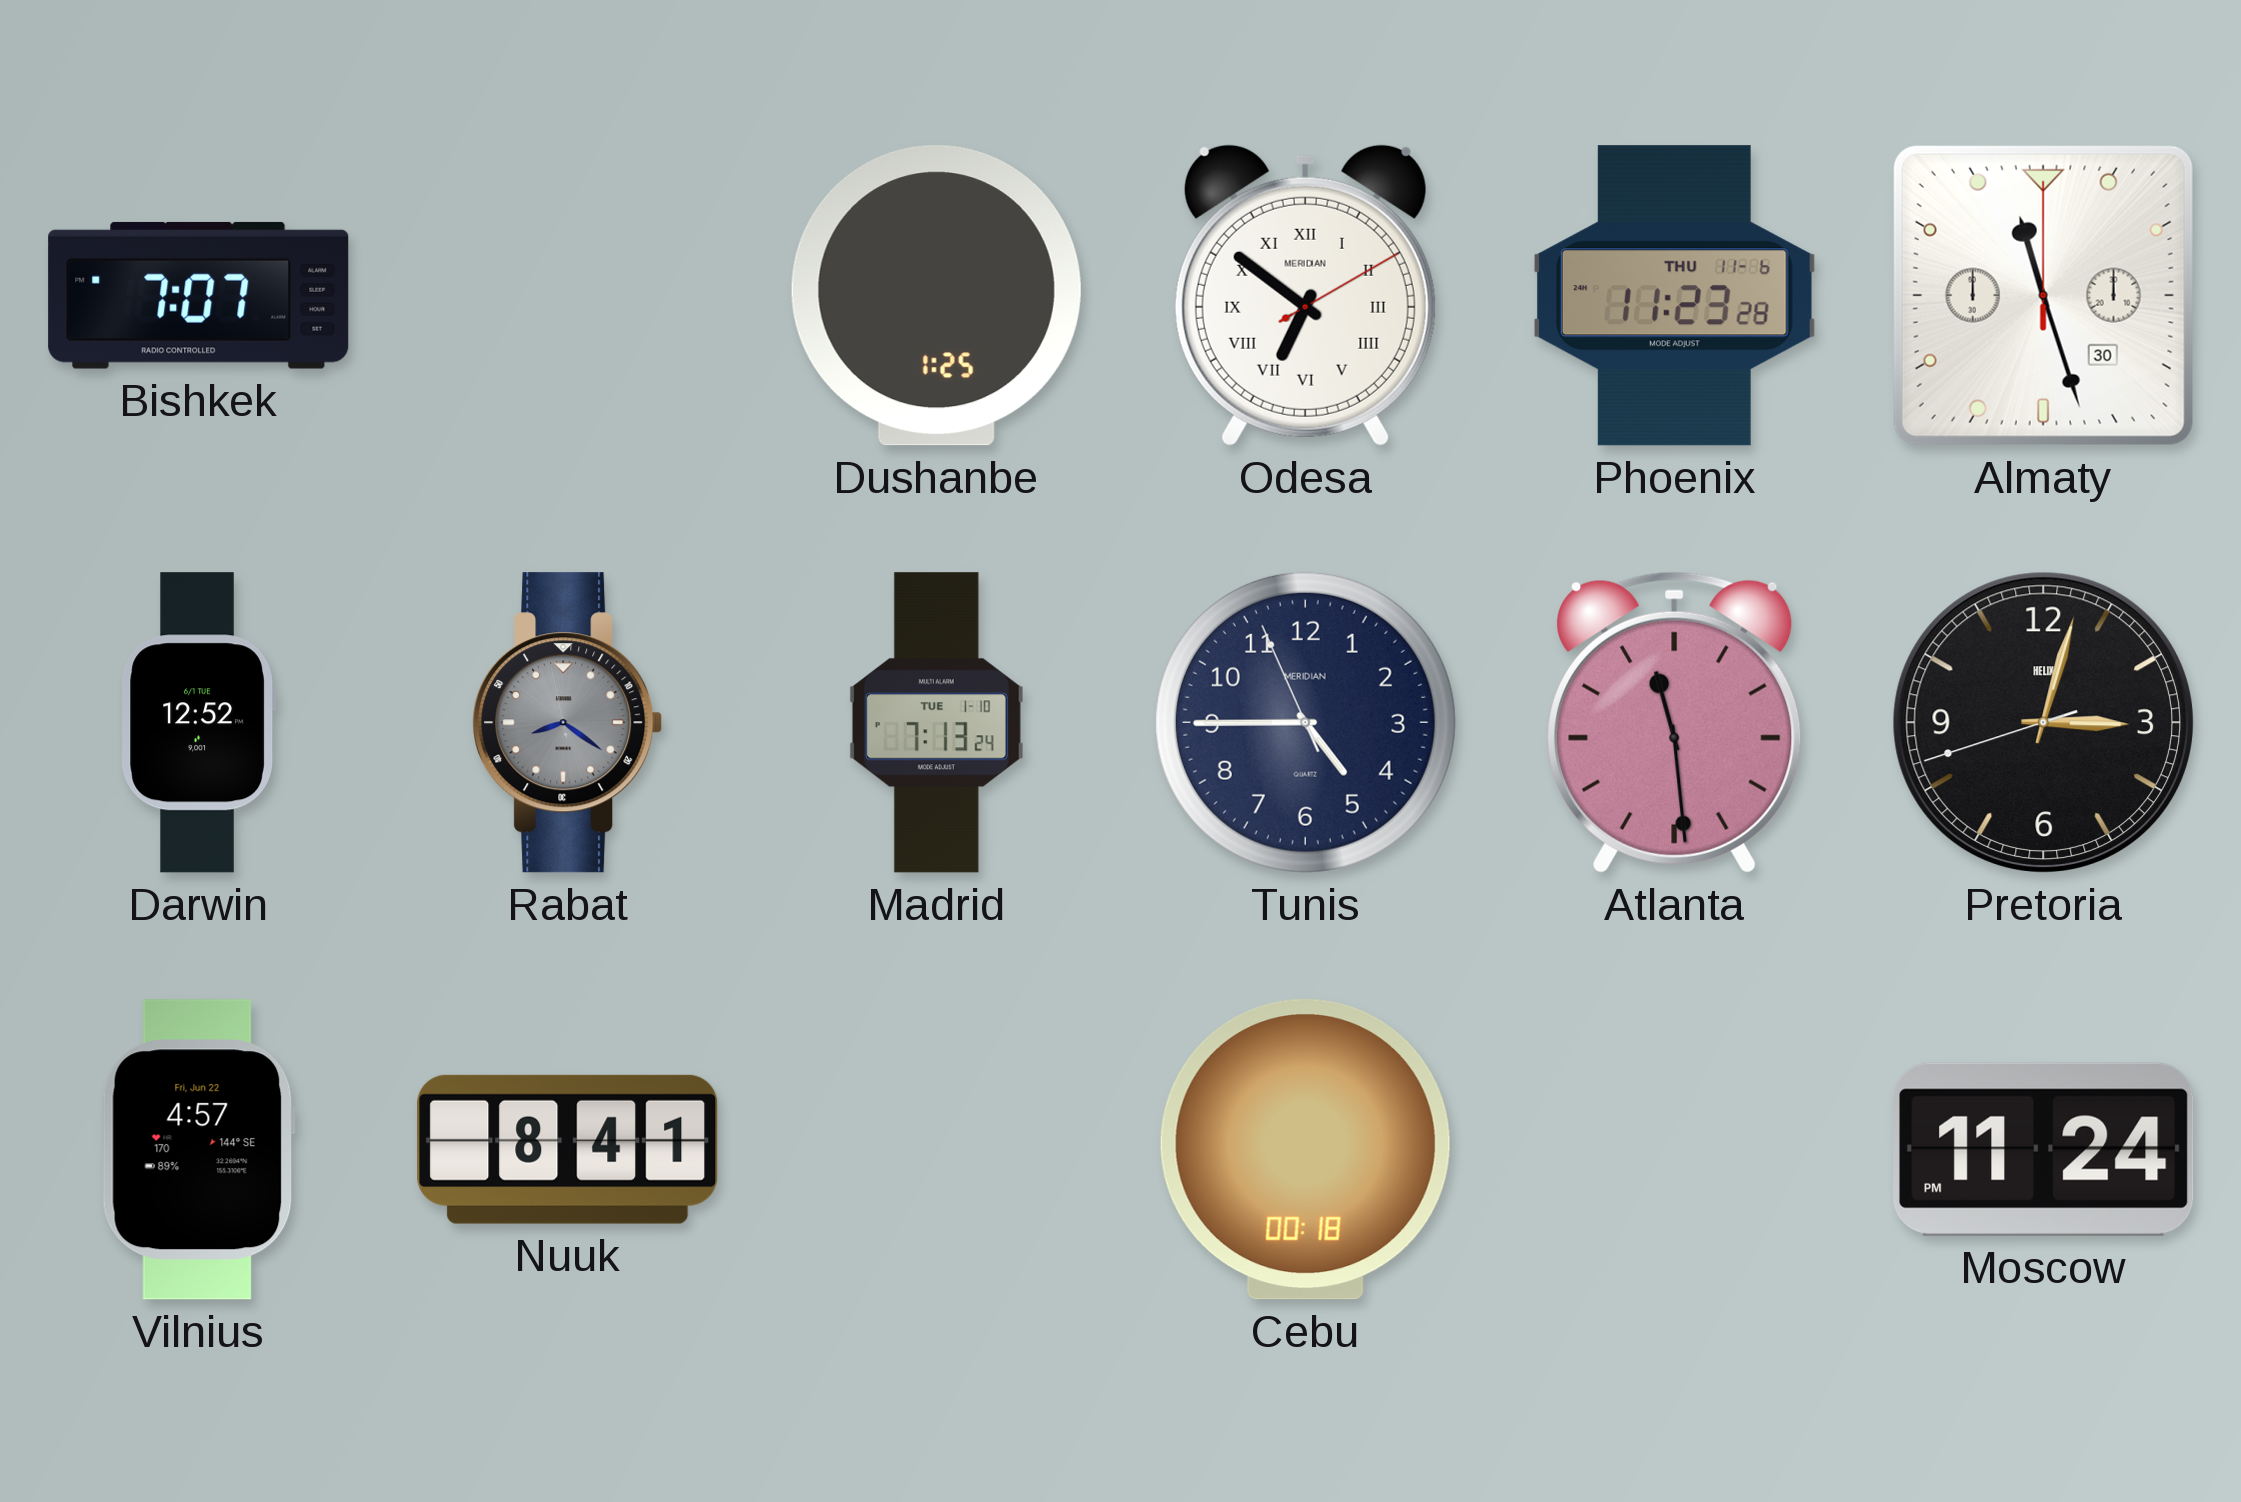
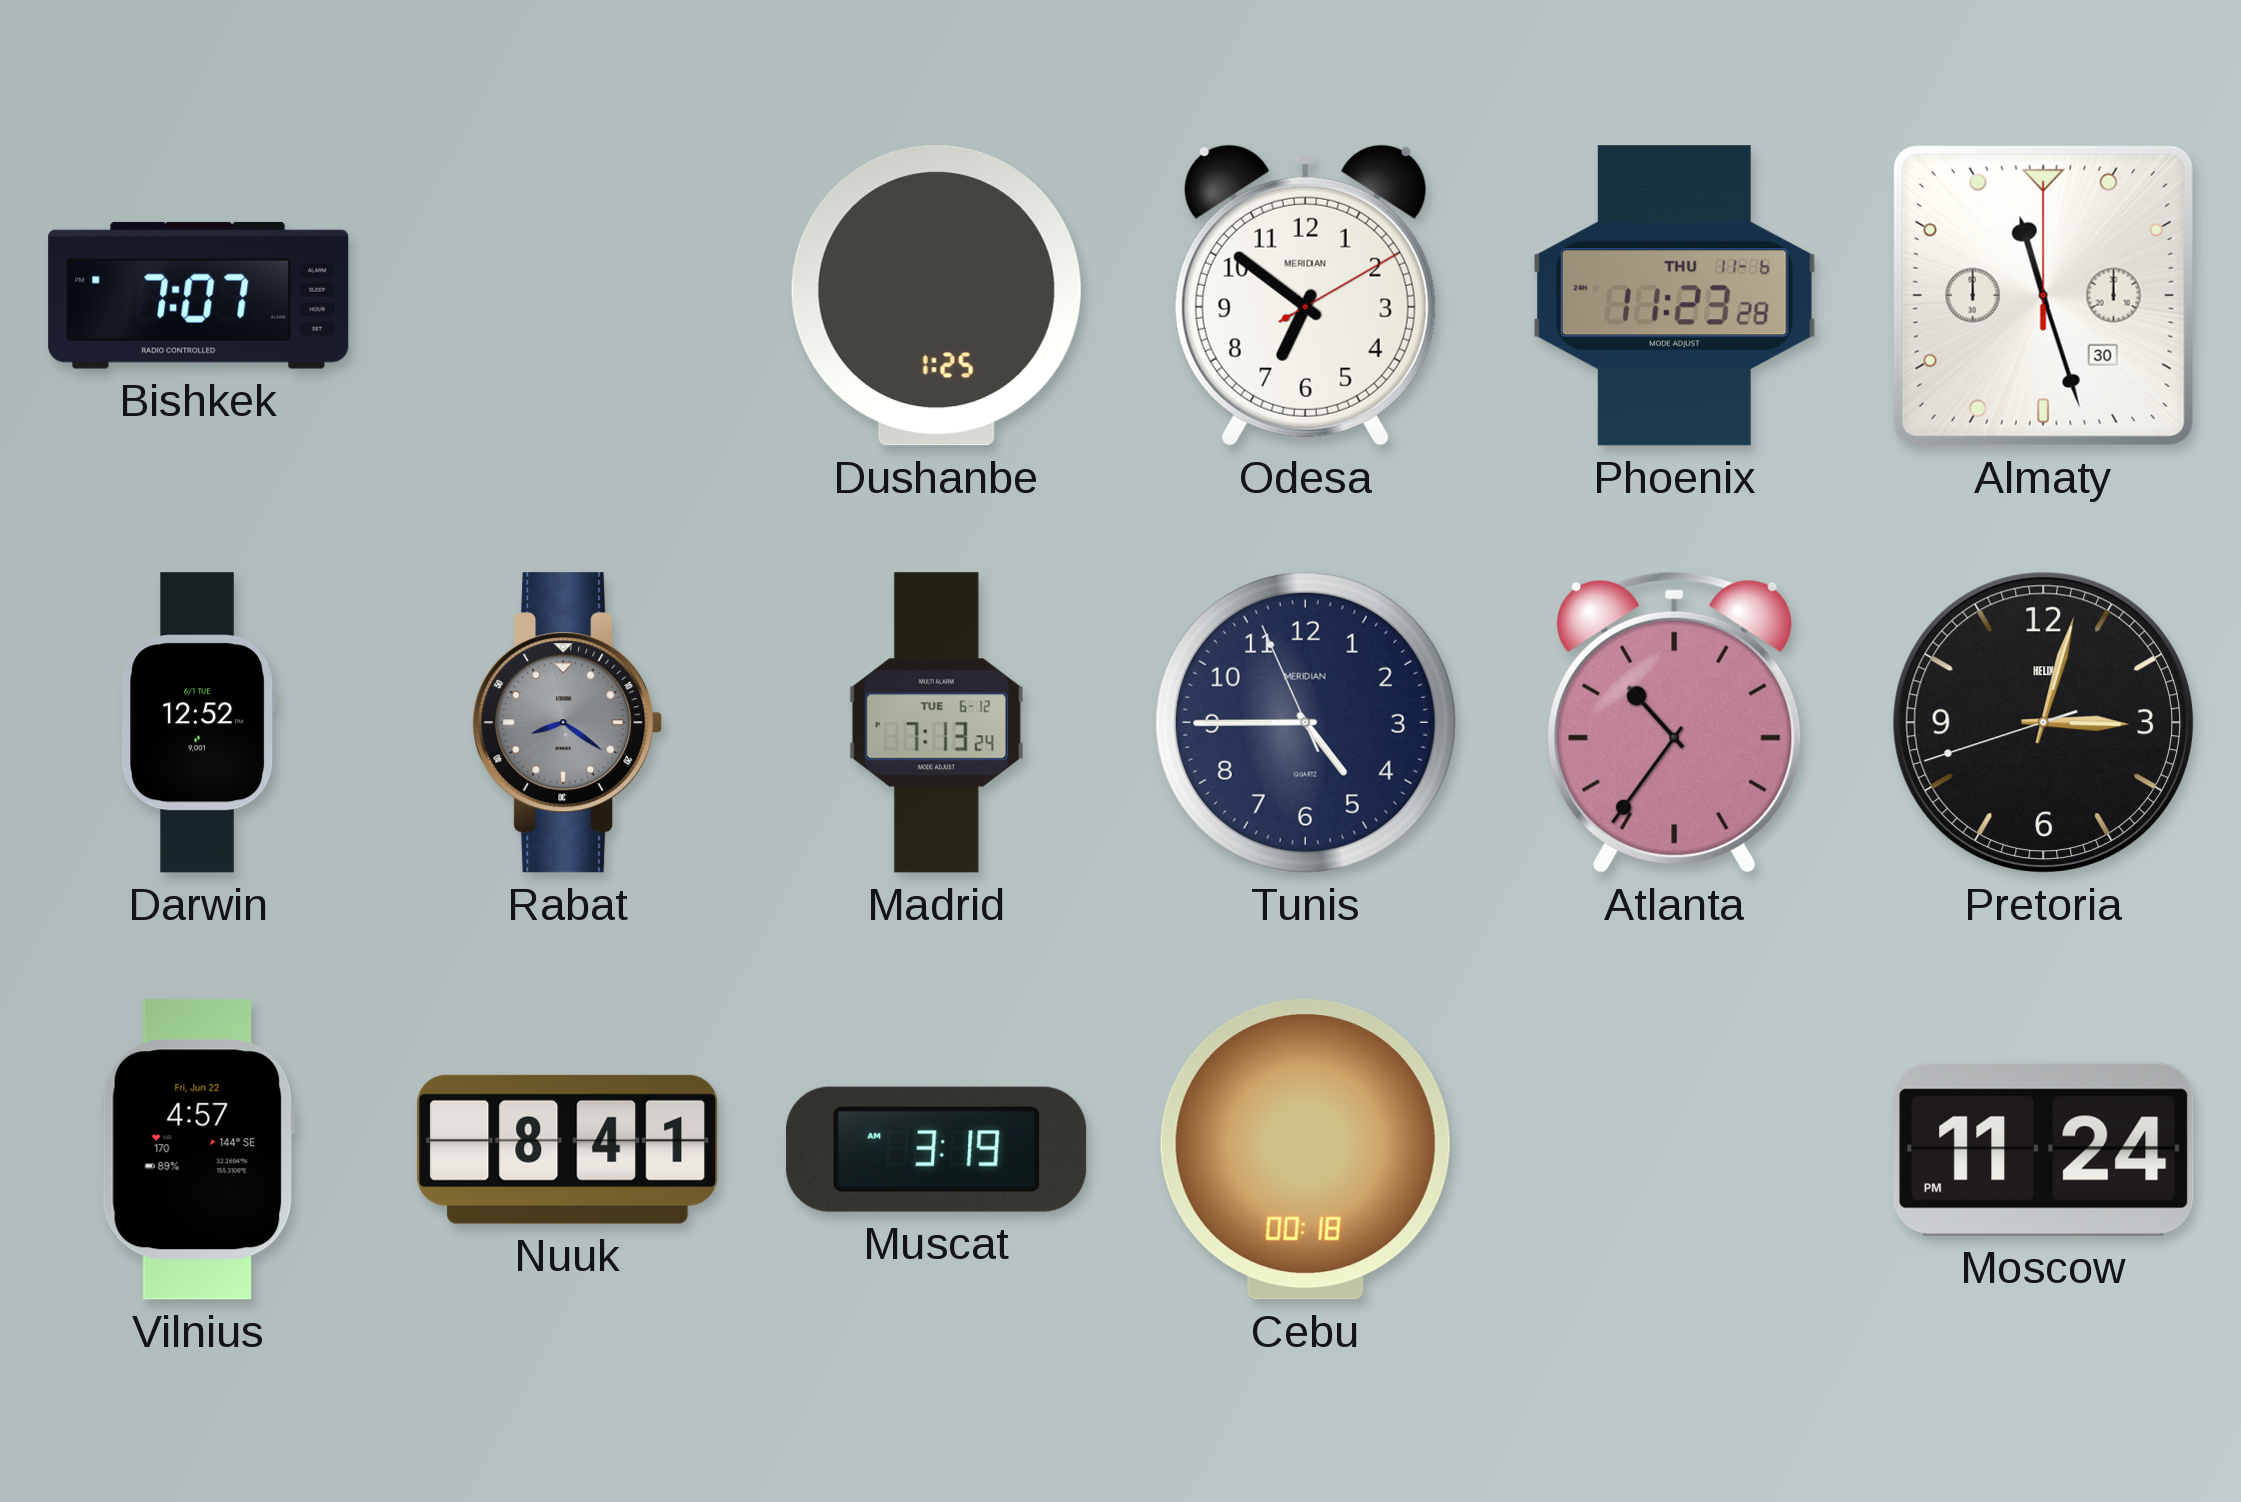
Odesa numerals: Roman -> Arabic (1305, 295)
Madrid date: TUE 1-10 -> TUE 6-12 (936, 723)
Atlanta: 11:29 -> 10:36 (1675, 722)
Muscat: none -> 3:19 (937, 1149)
